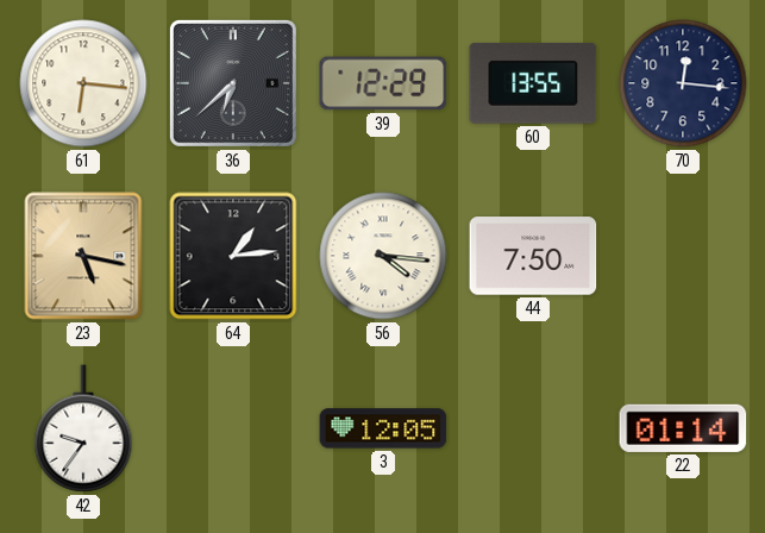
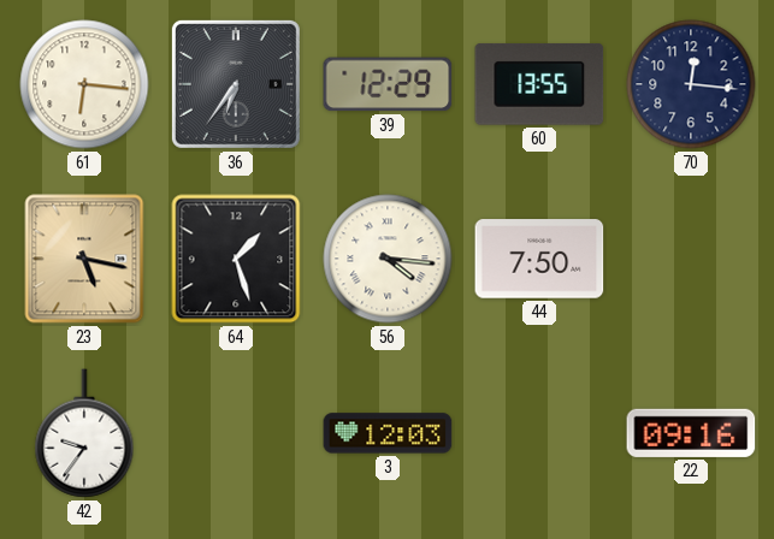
36: 6:38 -> 6:36 (236, 84)
64: 1:14 -> 1:27 (236, 259)
3: 12:05 -> 12:03 (388, 433)
22: 01:14 -> 09:16 (691, 433)
